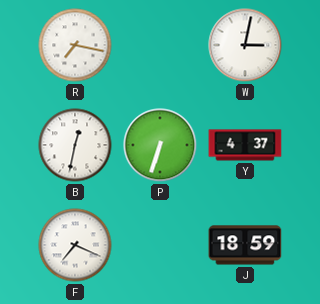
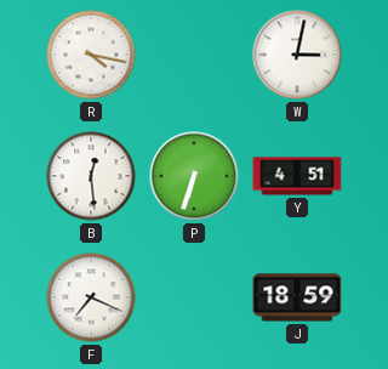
R: 7:17 -> 4:17 (91, 55)
B: 12:32 -> 12:29 (91, 176)
Y: 4:37 -> 4:51 (297, 176)
